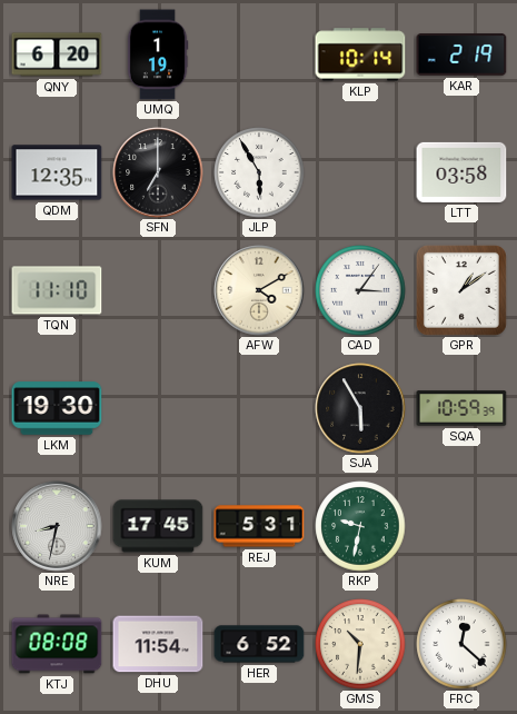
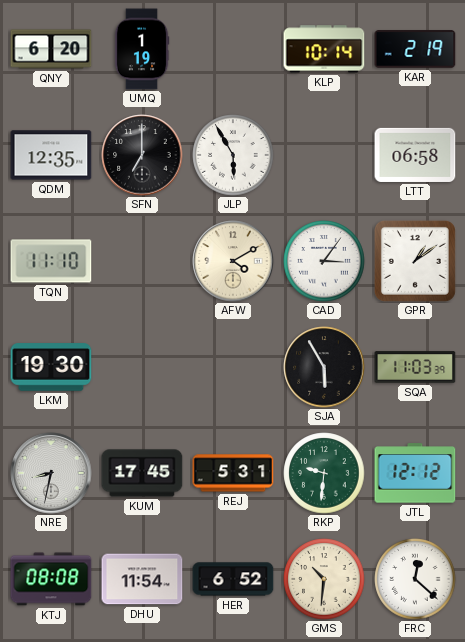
LTT: 03:58 -> 06:58 (415, 155)
SQA: 10:59 -> 11:03 (415, 367)
RKP: 9:32 -> 9:31 (324, 473)
JTL: none -> 12:12 (415, 473)
